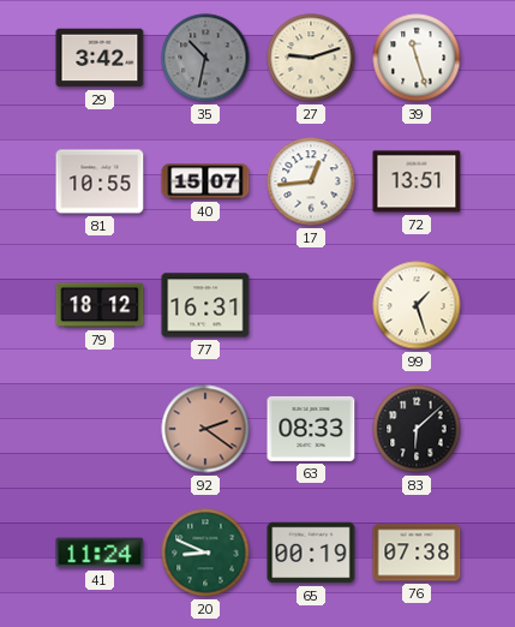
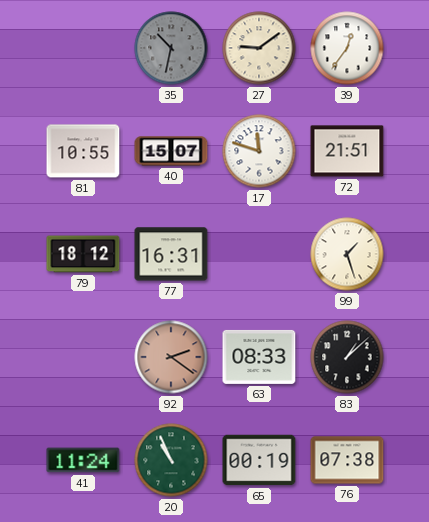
29: 3:42 -> none (100, 58)
27: 9:12 -> 9:09 (259, 48)
39: 11:27 -> 12:36 (347, 48)
17: 12:44 -> 11:48 (259, 151)
72: 13:51 -> 21:51 (347, 151)
83: 6:08 -> 1:08 (347, 357)
20: 8:49 -> 10:56 (171, 460)
